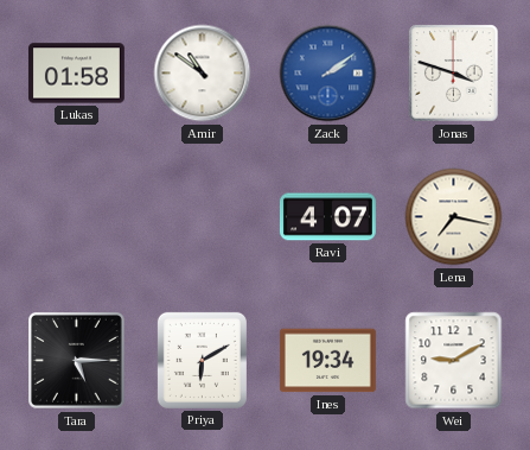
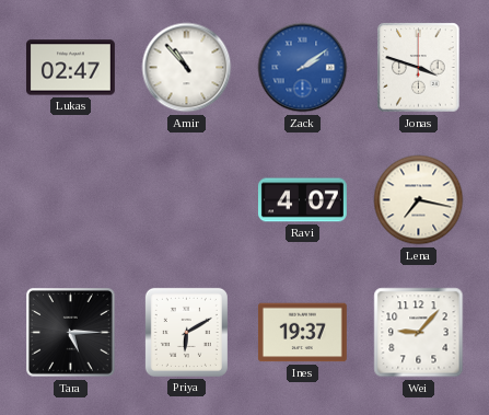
Lukas: 01:58 -> 02:47 (70, 68)
Amir: 10:51 -> 10:53 (187, 68)
Ines: 19:34 -> 19:37 (302, 333)
Wei: 9:10 -> 9:07 (419, 333)
